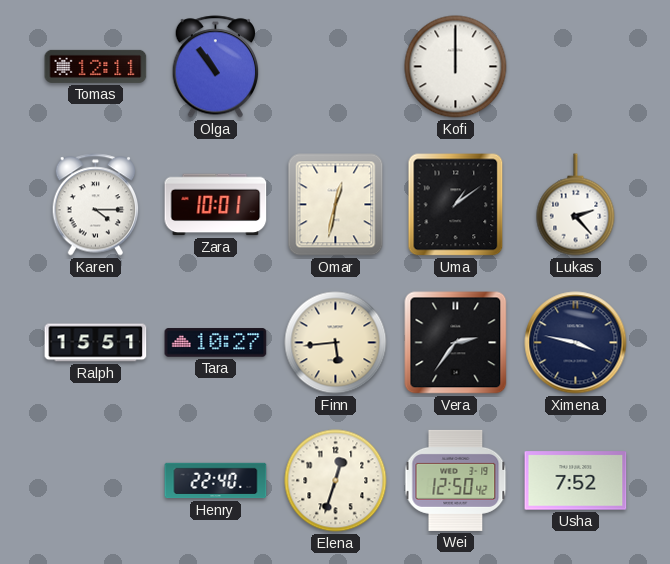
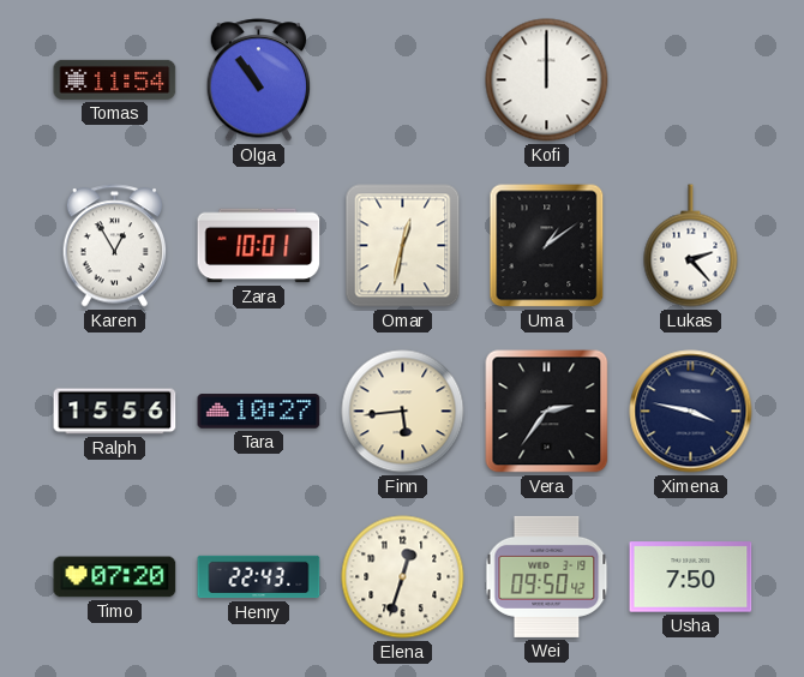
Tomas: 12:11 -> 11:54 (115, 79)
Karen: 4:15 -> 12:55 (115, 246)
Ralph: 15:51 -> 15:56 (115, 412)
Timo: none -> 07:20 (115, 577)
Henry: 22:40 -> 22:43 (259, 577)
Wei: 12:50 -> 09:50 (547, 576)
Usha: 7:52 -> 7:50 (691, 577)
